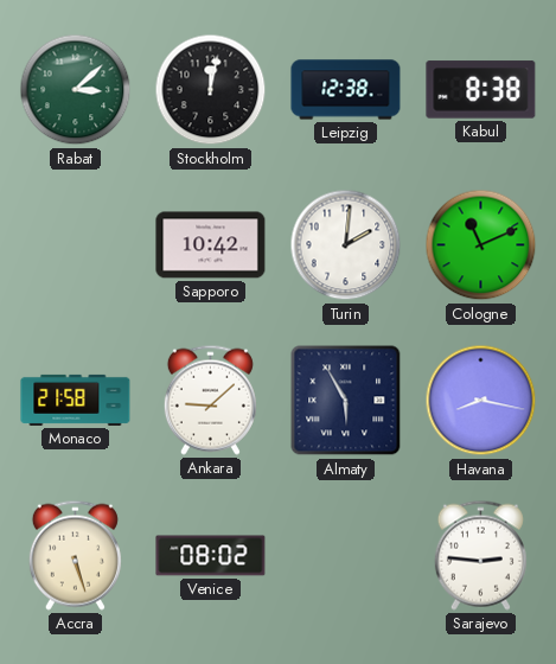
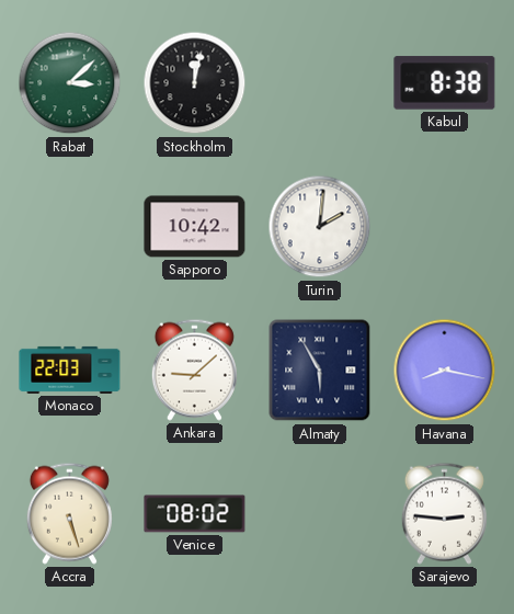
Leipzig: 12:38 -> none (346, 90)
Cologne: 11:11 -> none (481, 245)
Monaco: 21:58 -> 22:03 (70, 369)
